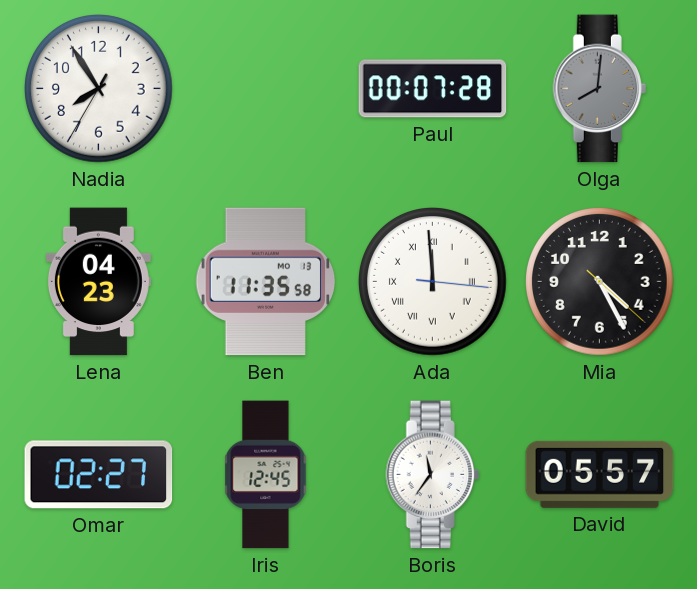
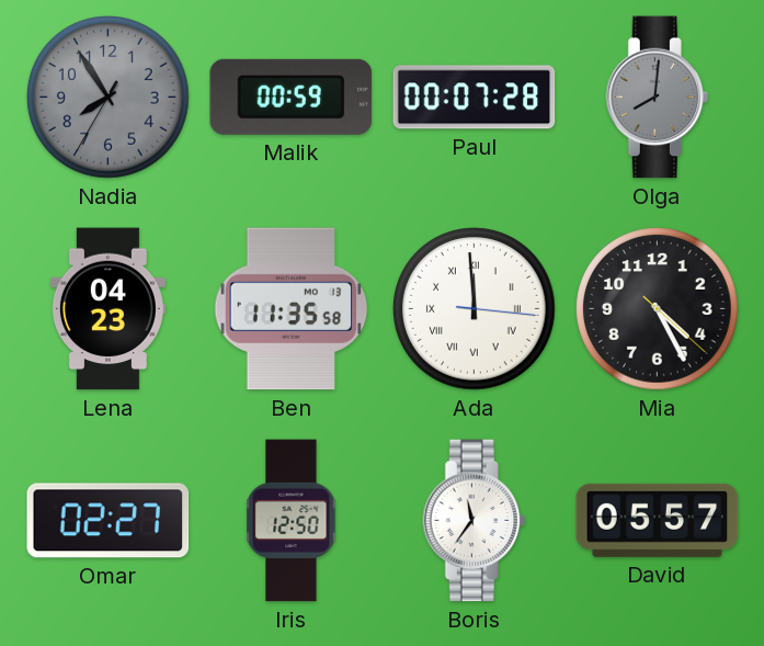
Nadia dial: white -> grey (109, 98)
Malik: none -> 00:59 (292, 97)
Iris: 12:45 -> 12:50 (292, 521)
